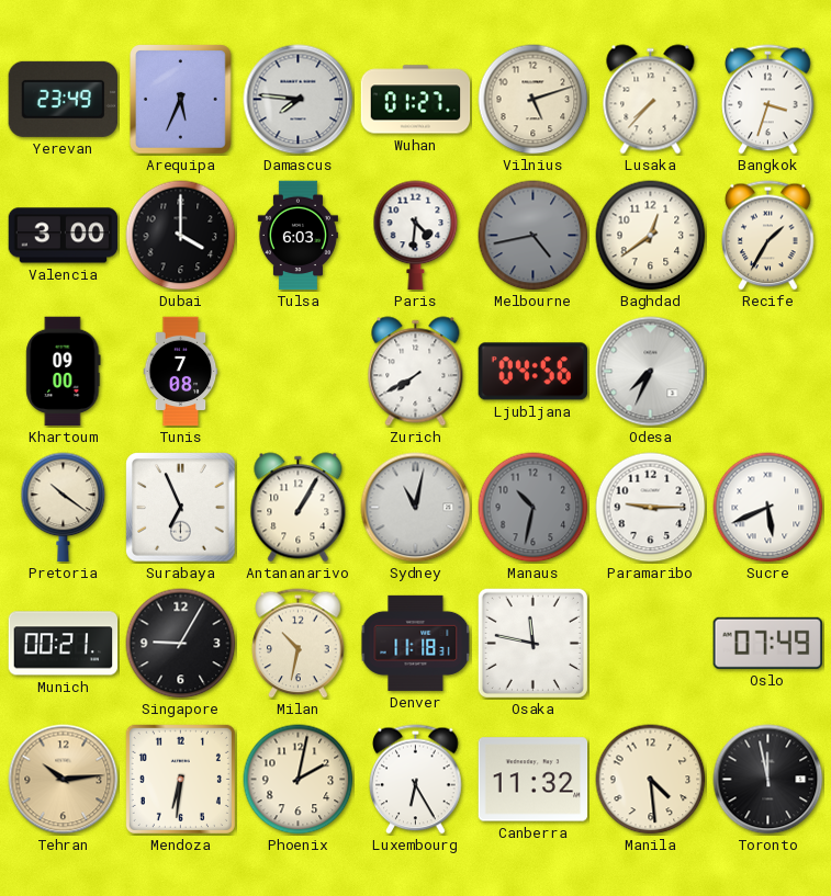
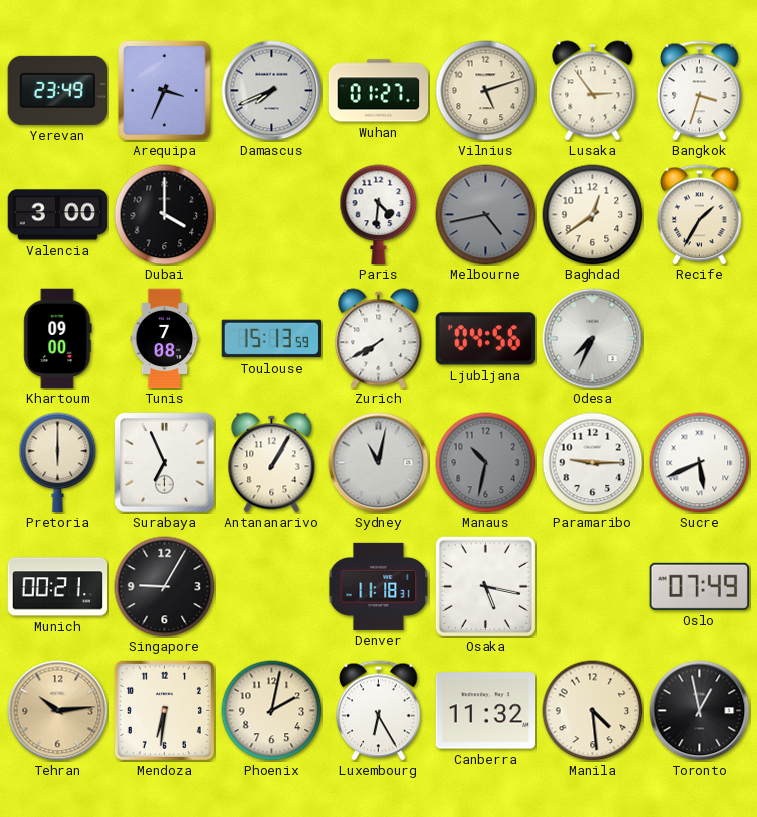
Arequipa: 5:34 -> 3:34 (165, 91)
Damascus: 7:46 -> 7:41 (272, 91)
Lusaka: 7:37 -> 2:54 (593, 91)
Tulsa: 6:03 -> none (297, 236)
Toulouse: none -> 15:13 (272, 339)
Pretoria: 10:21 -> 6:00 (58, 463)
Milan: 10:32 -> none (299, 644)
Osaka: 11:47 -> 5:17 (485, 586)
Toronto: 11:58 -> 12:58 (700, 711)
